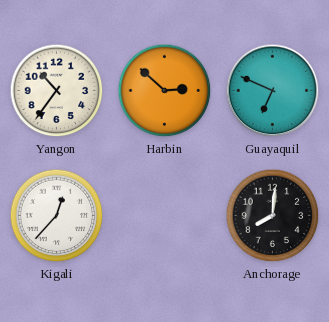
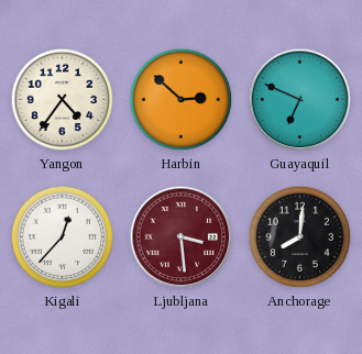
Yangon: 10:36 -> 4:36 (63, 100)
Ljubljana: none -> 3:29 (182, 237)
